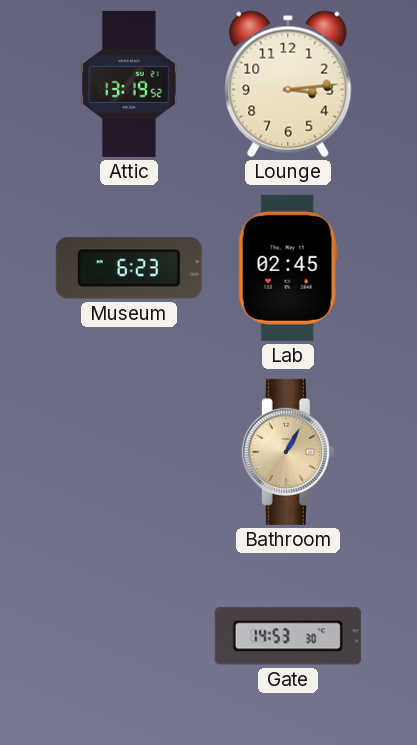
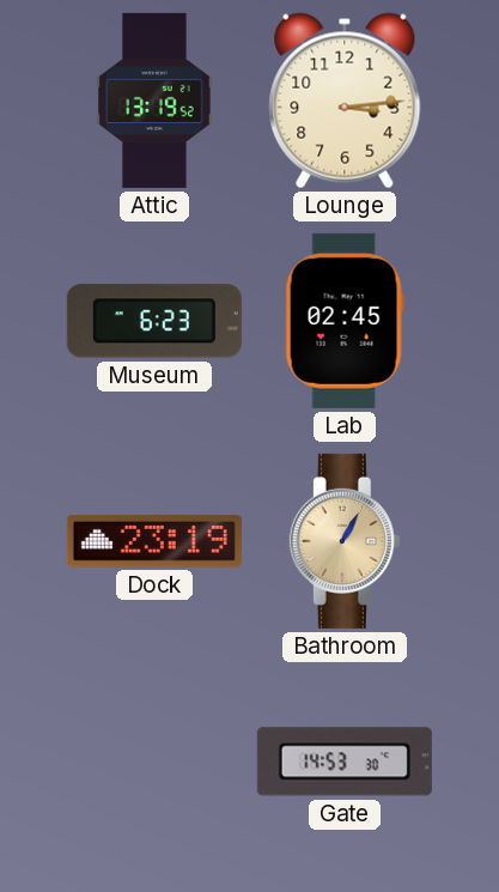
Dock: none -> 23:19 (154, 541)
